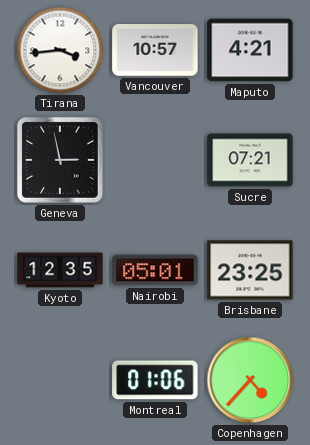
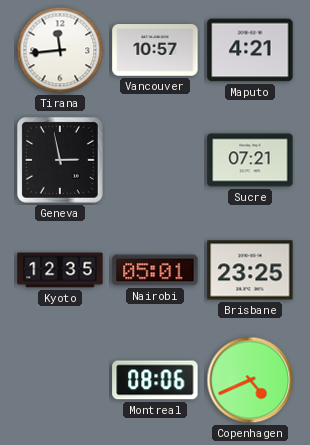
Tirana: 3:44 -> 11:44 (60, 50)
Montreal: 01:06 -> 08:06 (155, 380)
Copenhagen: 4:37 -> 4:41 (250, 380)
